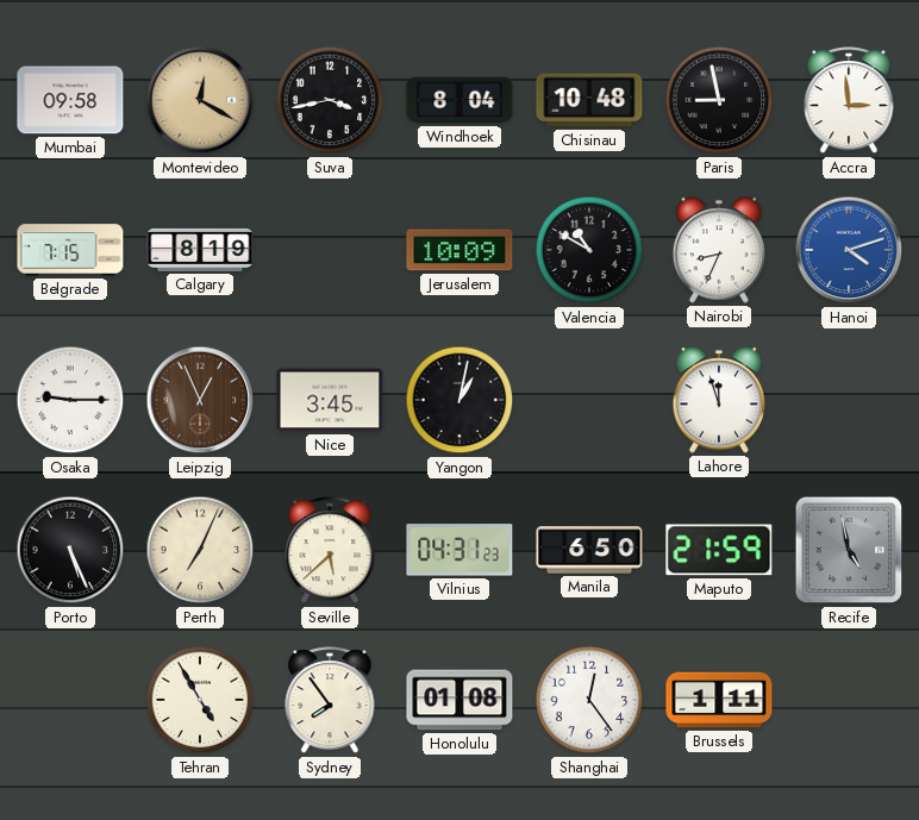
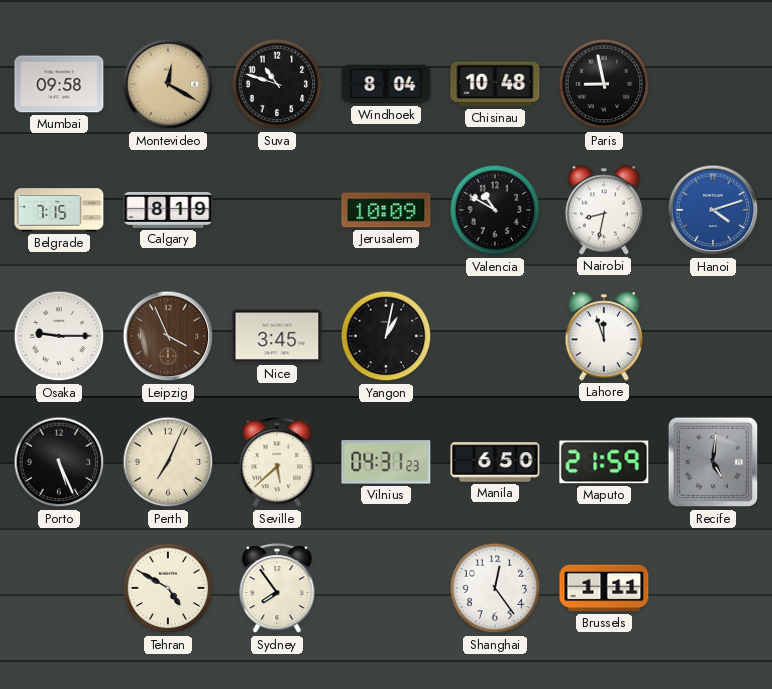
Suva: 3:43 -> 10:48 (277, 84)
Accra: 2:59 -> none (849, 101)
Nairobi: 8:34 -> 8:32 (604, 210)
Leipzig: 12:56 -> 3:56 (168, 336)
Recife: 4:58 -> 5:01 (713, 462)
Tehran: 4:55 -> 4:50 (168, 588)
Honolulu: 01:08 -> none (459, 700)
